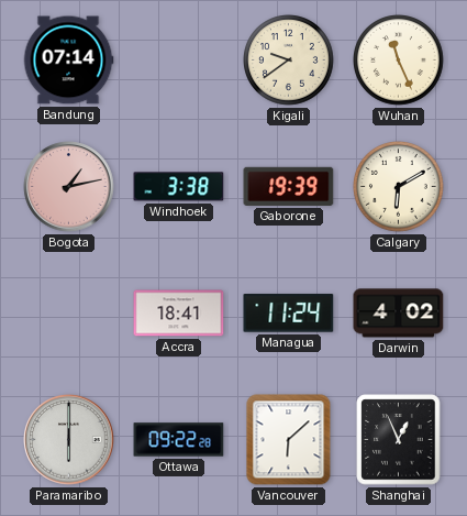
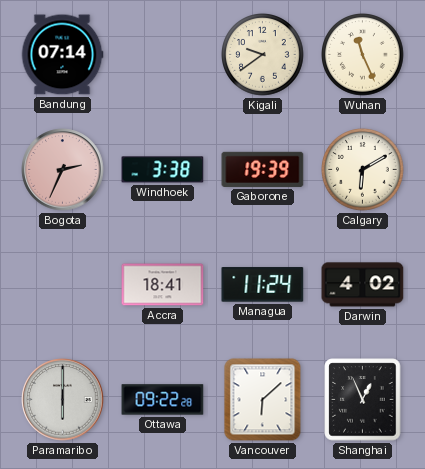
Bogota: 1:13 -> 2:34 (63, 170)
